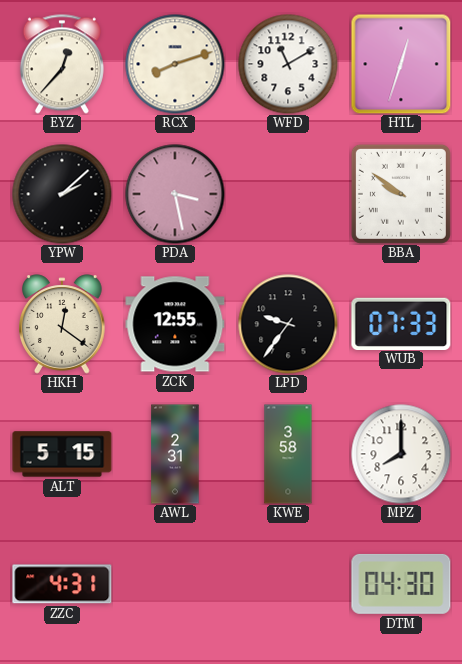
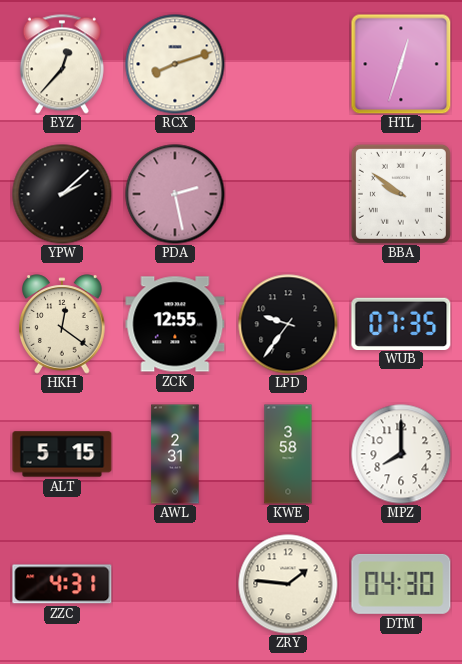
WFD: 11:10 -> none (288, 64)
PDA: 3:28 -> 2:28 (175, 194)
WUB: 07:33 -> 07:35 (401, 323)
ZRY: none -> 1:46 (288, 584)
